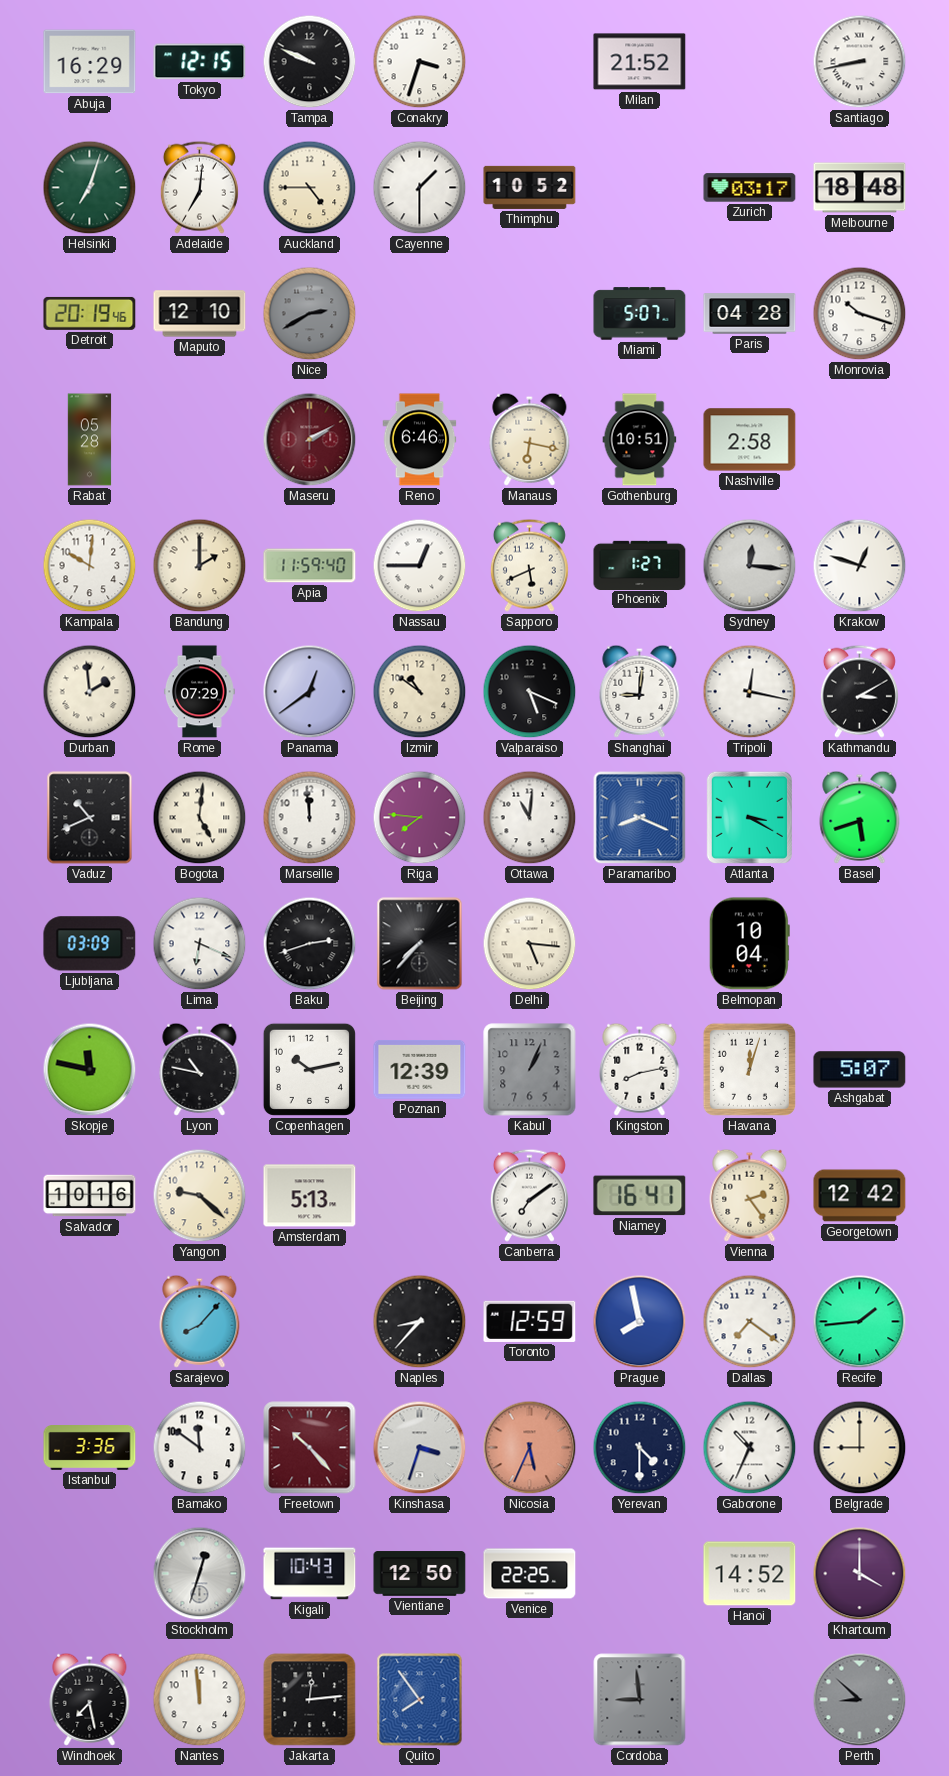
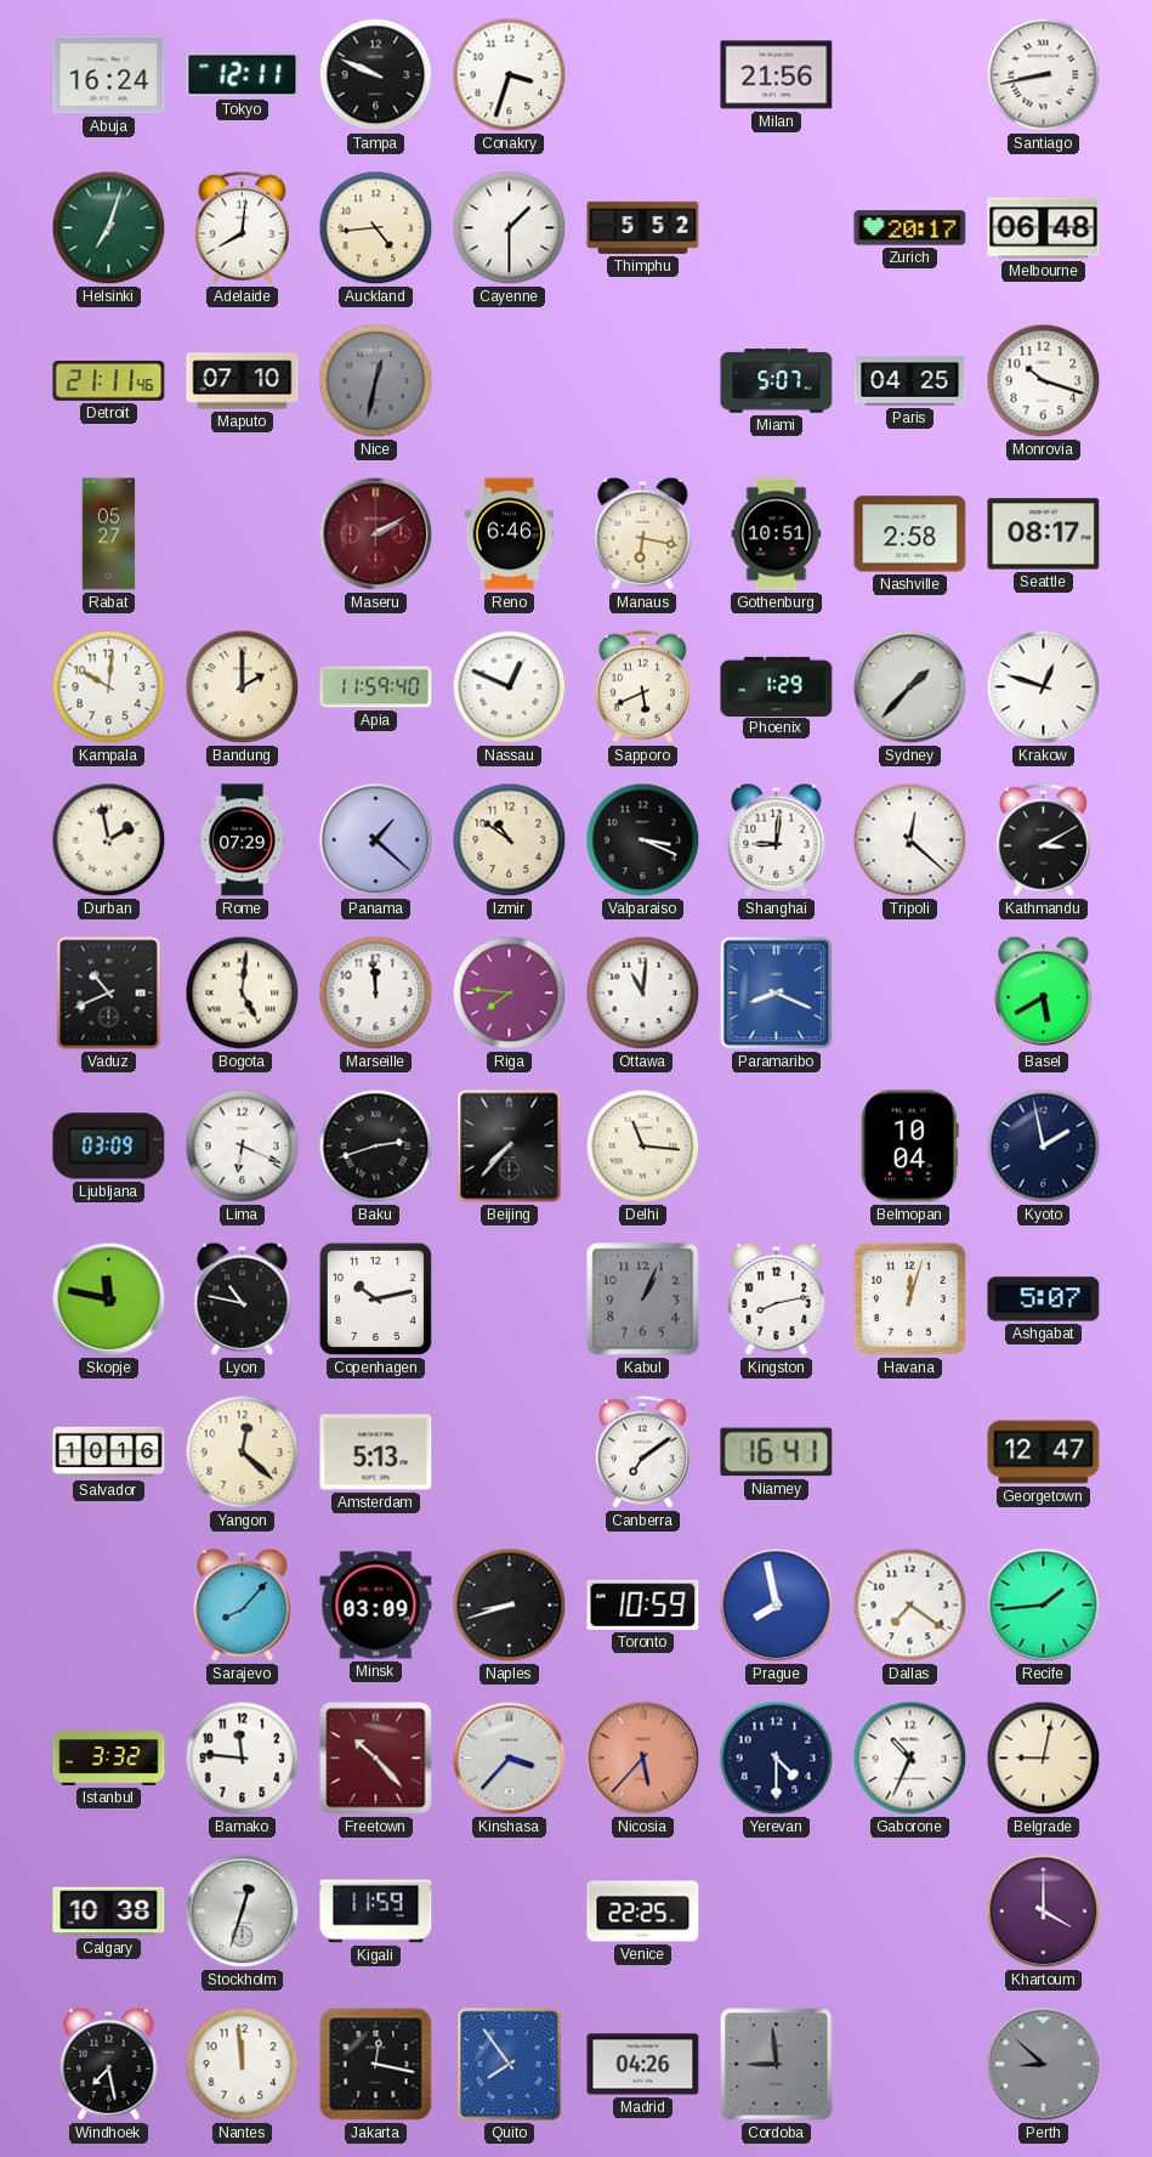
Abuja: 16:29 -> 16:24 (109, 75)
Tokyo: 12:15 -> 12:11 (243, 75)
Milan: 21:52 -> 21:56 (777, 75)
Adelaide: 7:01 -> 8:01 (242, 227)
Auckland: 4:45 -> 4:44 (376, 228)
Thimphu: 10:52 -> 5:52 (643, 227)
Zurich: 03:17 -> 20:17 (910, 228)
Melbourne: 18:48 -> 06:48 (1044, 228)
Detroit: 20:19 -> 21:11 (109, 380)
Maputo: 12:10 -> 07:10 (243, 381)
Nice: 2:40 -> 12:32 (376, 381)
Paris: 04:28 -> 04:25 (910, 381)
Rabat: 05:28 -> 05:27 (109, 534)
Seattle: none -> 08:17 (1044, 534)
Nassau: 12:45 -> 12:49 (510, 687)
Phoenix: 1:27 -> 1:29 (777, 686)
Sydney: 12:16 -> 1:37 (910, 687)
Durban: 1:59 -> 1:58 (109, 840)
Panama: 12:39 -> 1:22 (376, 840)
Valparaiso: 5:19 -> 3:19 (643, 840)
Tripoli: 12:17 -> 12:22 (910, 840)
Atlanta: 3:20 -> none (749, 817)
Basel: 5:42 -> 5:40 (1044, 992)
Delhi: 5:16 -> 11:16 (643, 1147)
Kyoto: none -> 1:58 (1044, 1147)
Poznan: 12:39 -> none (420, 1069)
Yangon: 9:22 -> 12:22 (243, 1453)
Vienna: 2:24 -> none (750, 1195)
Georgetown: 12:42 -> 12:47 (1044, 1453)
Minsk: none -> 03:09 (376, 1606)
Naples: 8:37 -> 8:42 (510, 1606)
Toronto: 12:59 -> 10:59 (643, 1604)
Istanbul: 3:36 -> 3:32 (109, 1759)
Bamako: 11:51 -> 11:46 (243, 1759)
Kinshasa: 3:33 -> 3:37 (510, 1759)
Nicosia: 5:34 -> 5:37 (643, 1759)
Belgrade: 9:00 -> 9:02 (1044, 1759)
Calgary: none -> 10:38 (109, 1912)
Kigali: 10:43 -> 11:59 (376, 1912)
Vientiane: 12:50 -> none (420, 1574)
Hanoi: 14:52 -> none (750, 1574)
Jakarta: 12:14 -> 12:17 (376, 2065)
Madrid: none -> 04:26 (643, 2065)
